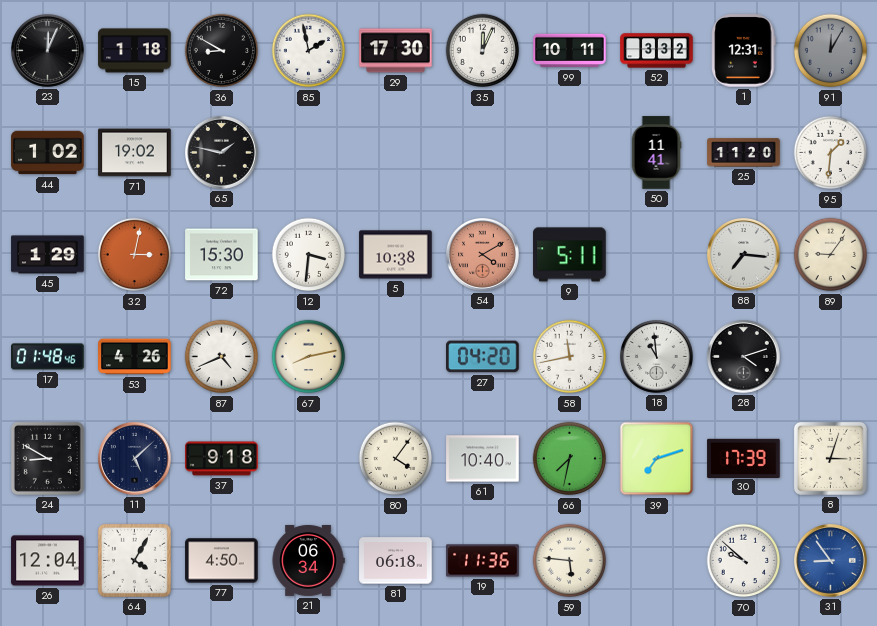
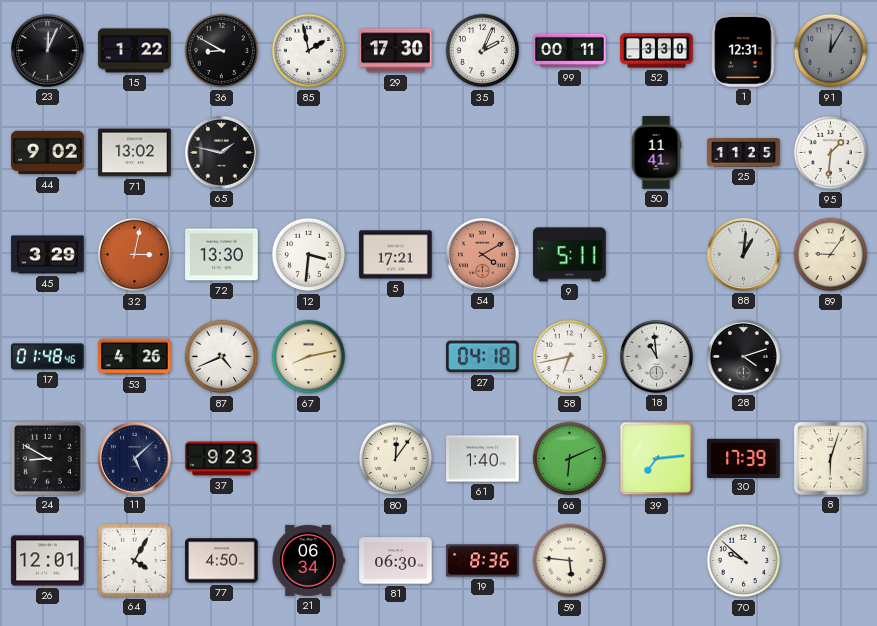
15: 1:18 -> 1:22 (135, 51)
35: 12:04 -> 2:04 (483, 51)
99: 10:11 -> 00:11 (570, 51)
52: 3:32 -> 3:30 (657, 51)
44: 1:02 -> 9:02 (48, 153)
71: 19:02 -> 13:02 (135, 153)
25: 11:20 -> 11:25 (744, 153)
45: 1:29 -> 3:29 (48, 255)
72: 15:30 -> 13:30 (222, 255)
5: 10:38 -> 17:21 (396, 255)
88: 7:16 -> 1:01 (744, 255)
27: 04:20 -> 04:18 (483, 357)
58: 11:43 -> 6:43 (570, 357)
37: 9:18 -> 9:23 (222, 459)
80: 4:06 -> 12:06 (396, 459)
61: 10:40 -> 1:40 (483, 459)
66: 7:32 -> 6:11 (570, 459)
39: 7:12 -> 7:14 (657, 459)
8: 3:03 -> 6:03 (830, 458)
26: 12:04 -> 12:01 (48, 561)
81: 06:18 -> 06:30 (396, 561)
19: 11:36 -> 8:36 (483, 561)
31: 8:54 -> none (831, 561)
